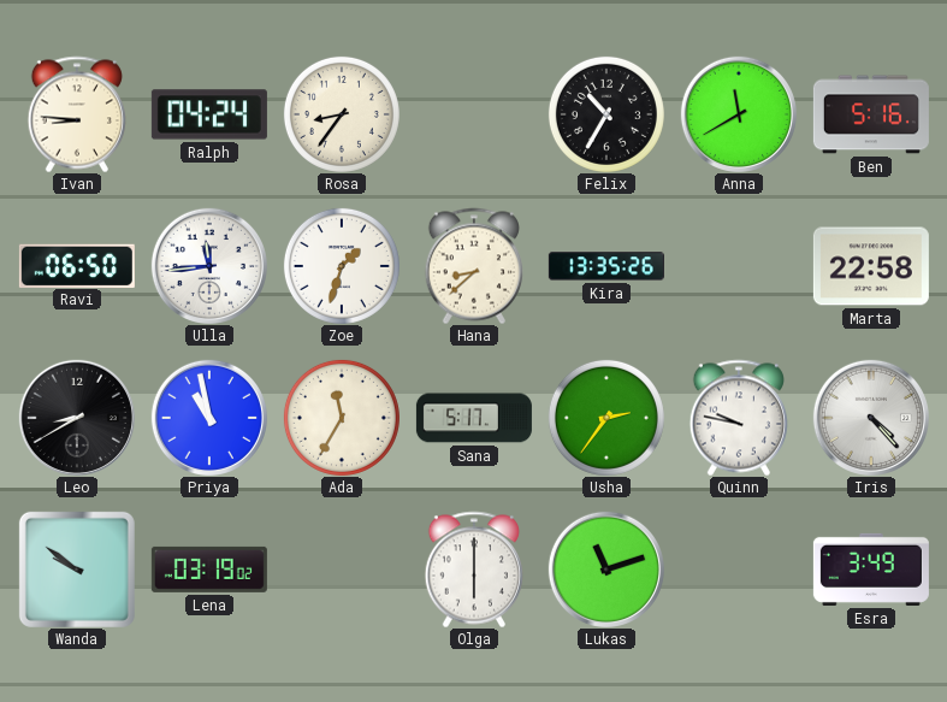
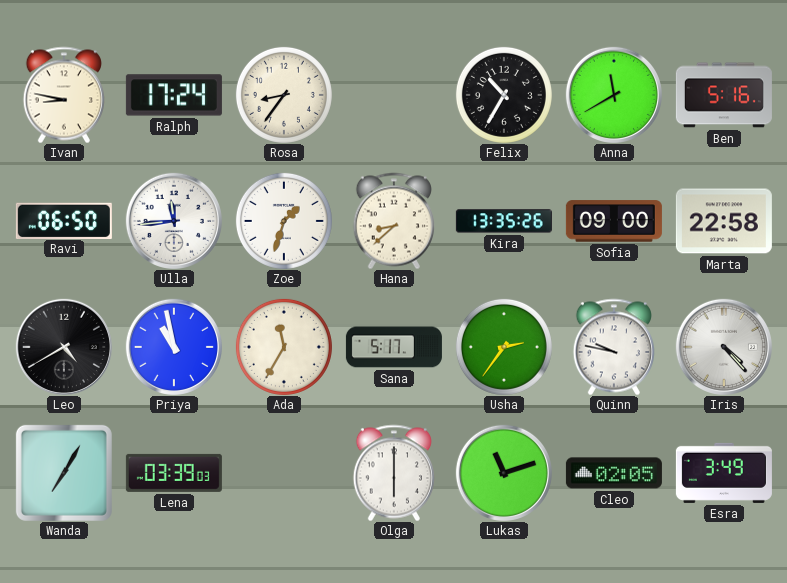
Ivan: 8:46 -> 8:47 (64, 95)
Ralph: 04:24 -> 17:24 (174, 95)
Sofia: none -> 09:00 (614, 221)
Leo: 8:40 -> 4:40 (64, 347)
Wanda: 9:51 -> 7:05 (64, 473)
Lena: 03:19 -> 03:39 (174, 473)
Cleo: none -> 02:05 (614, 473)
